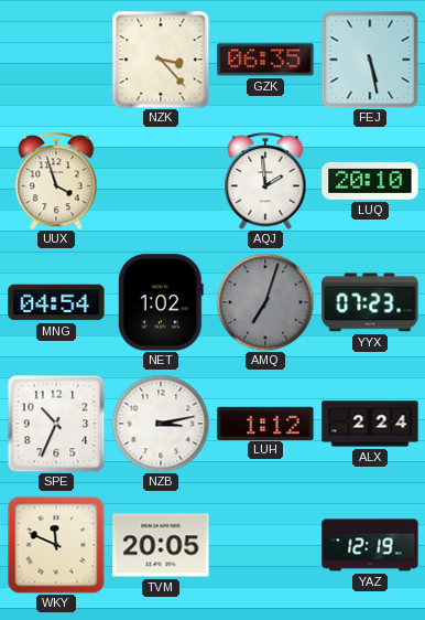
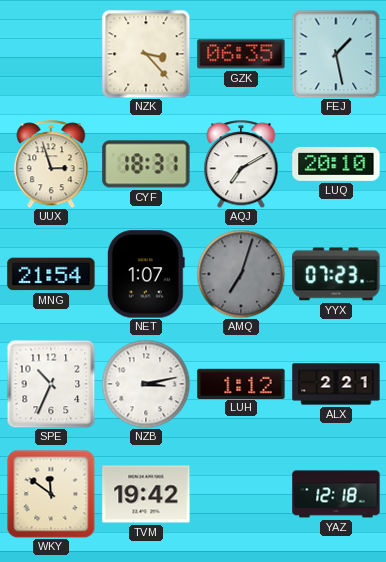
FEJ: 5:28 -> 1:28 (336, 54)
UUX: 3:57 -> 2:57 (51, 164)
CYF: none -> 18:31 (146, 164)
AQJ: 1:59 -> 7:10 (241, 164)
MNG: 04:54 -> 21:54 (51, 274)
NET: 1:02 -> 1:07 (146, 274)
ALX: 2:24 -> 2:21 (336, 384)
WKY: 11:49 -> 11:51 (51, 494)
TVM: 20:05 -> 19:42 (146, 494)
YAZ: 12:19 -> 12:18 (336, 494)
